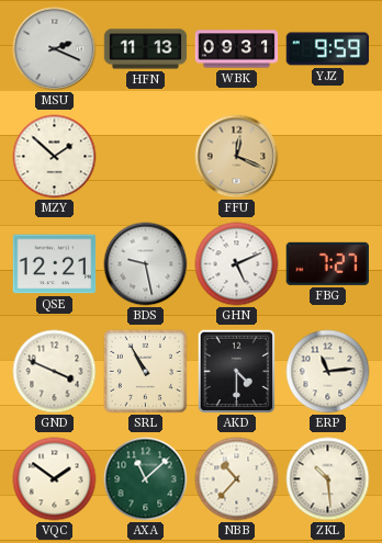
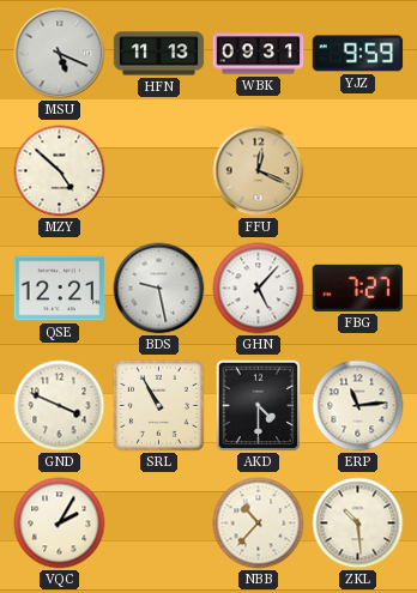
MSU: 2:19 -> 5:19 (60, 54)
MZY: 1:52 -> 4:52 (60, 171)
GHN: 5:11 -> 5:07 (259, 289)
VQC: 1:51 -> 2:05 (60, 524)
AXA: 11:08 -> none (146, 479)
